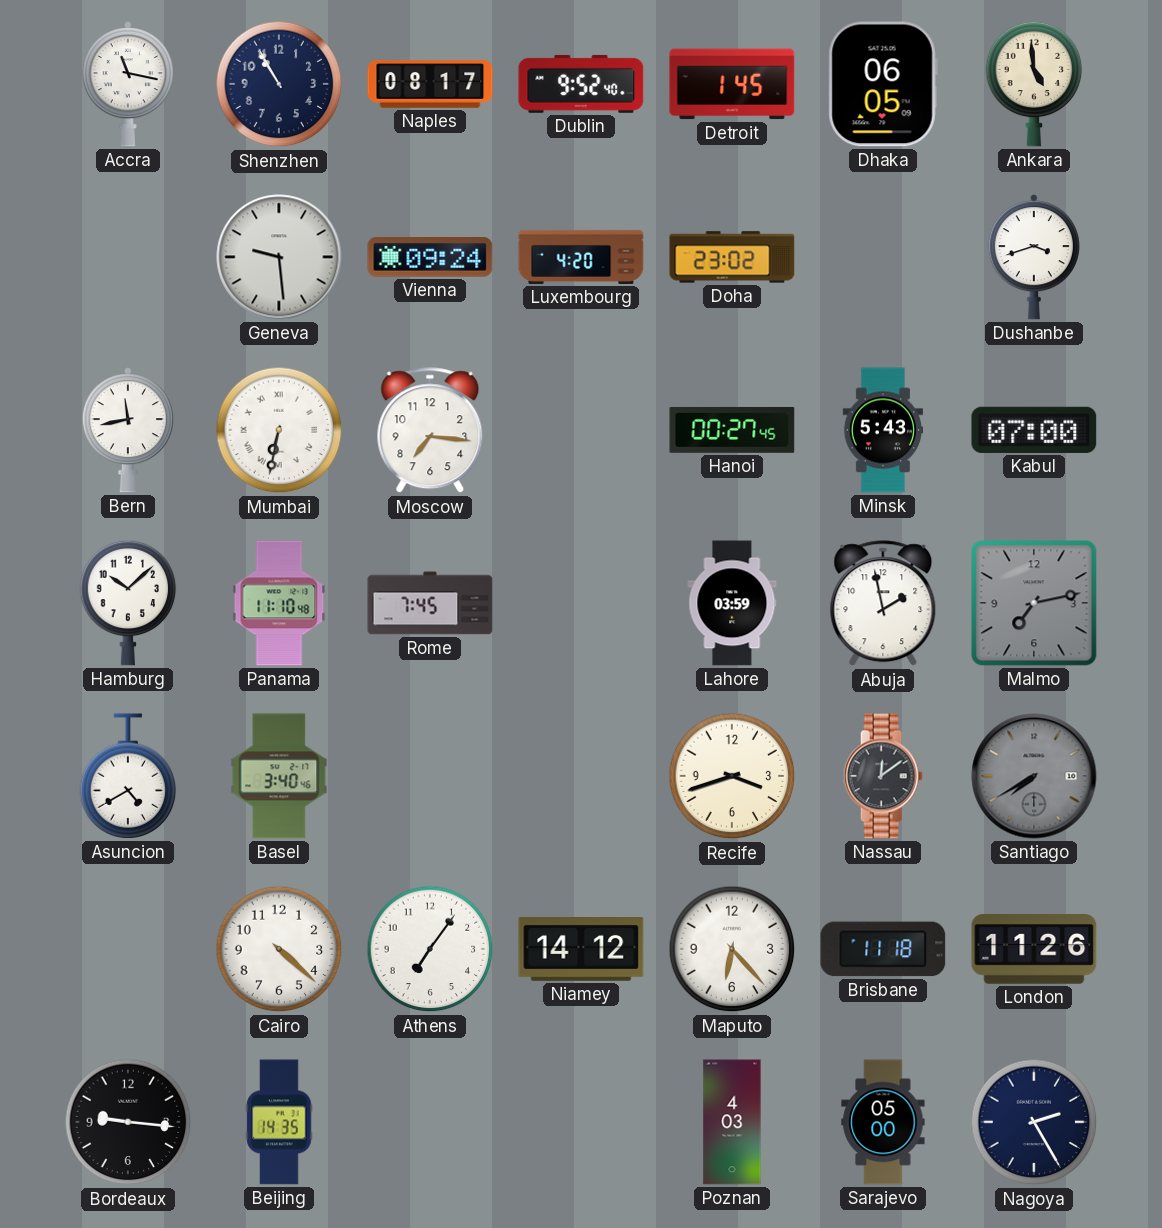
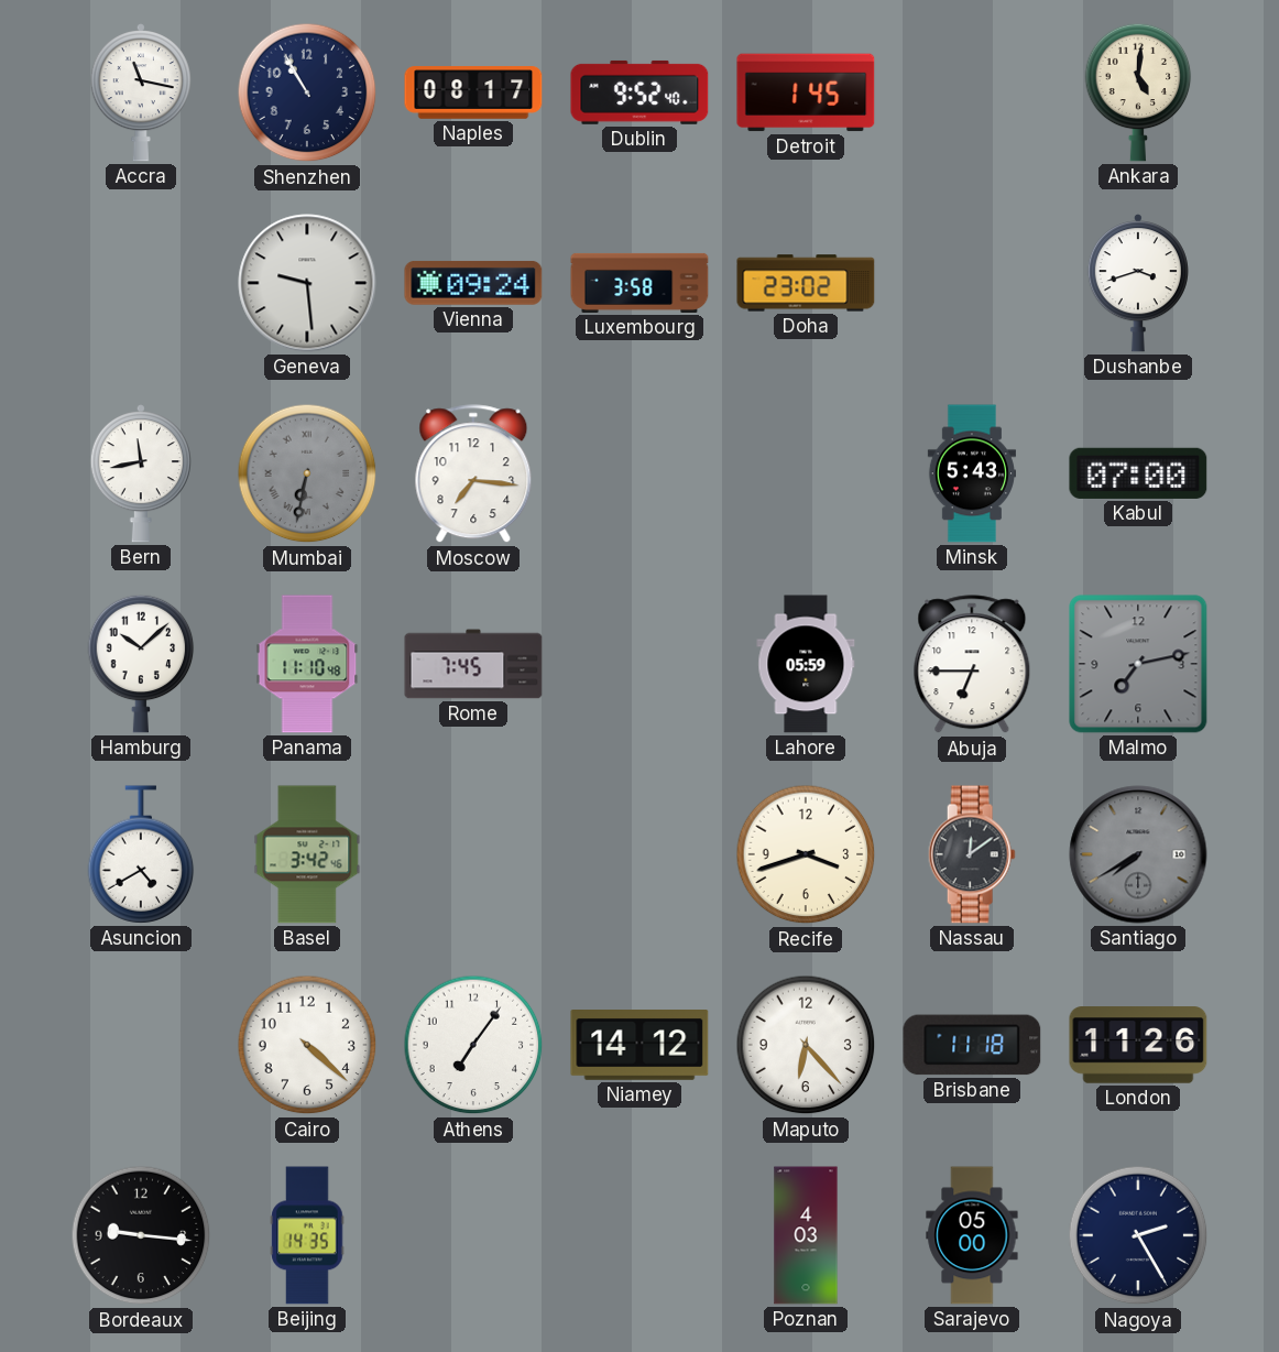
Dhaka: 06:05 -> none (883, 84)
Ankara: 4:59 -> 5:01 (1138, 92)
Luxembourg: 4:20 -> 3:58 (639, 283)
Mumbai dial: white -> grey (307, 473)
Hanoi: 00:27 -> none (732, 430)
Lahore: 03:59 -> 05:59 (806, 664)
Abuja: 1:58 -> 6:45 (972, 665)
Basel: 3:40 -> 3:42 (307, 854)
